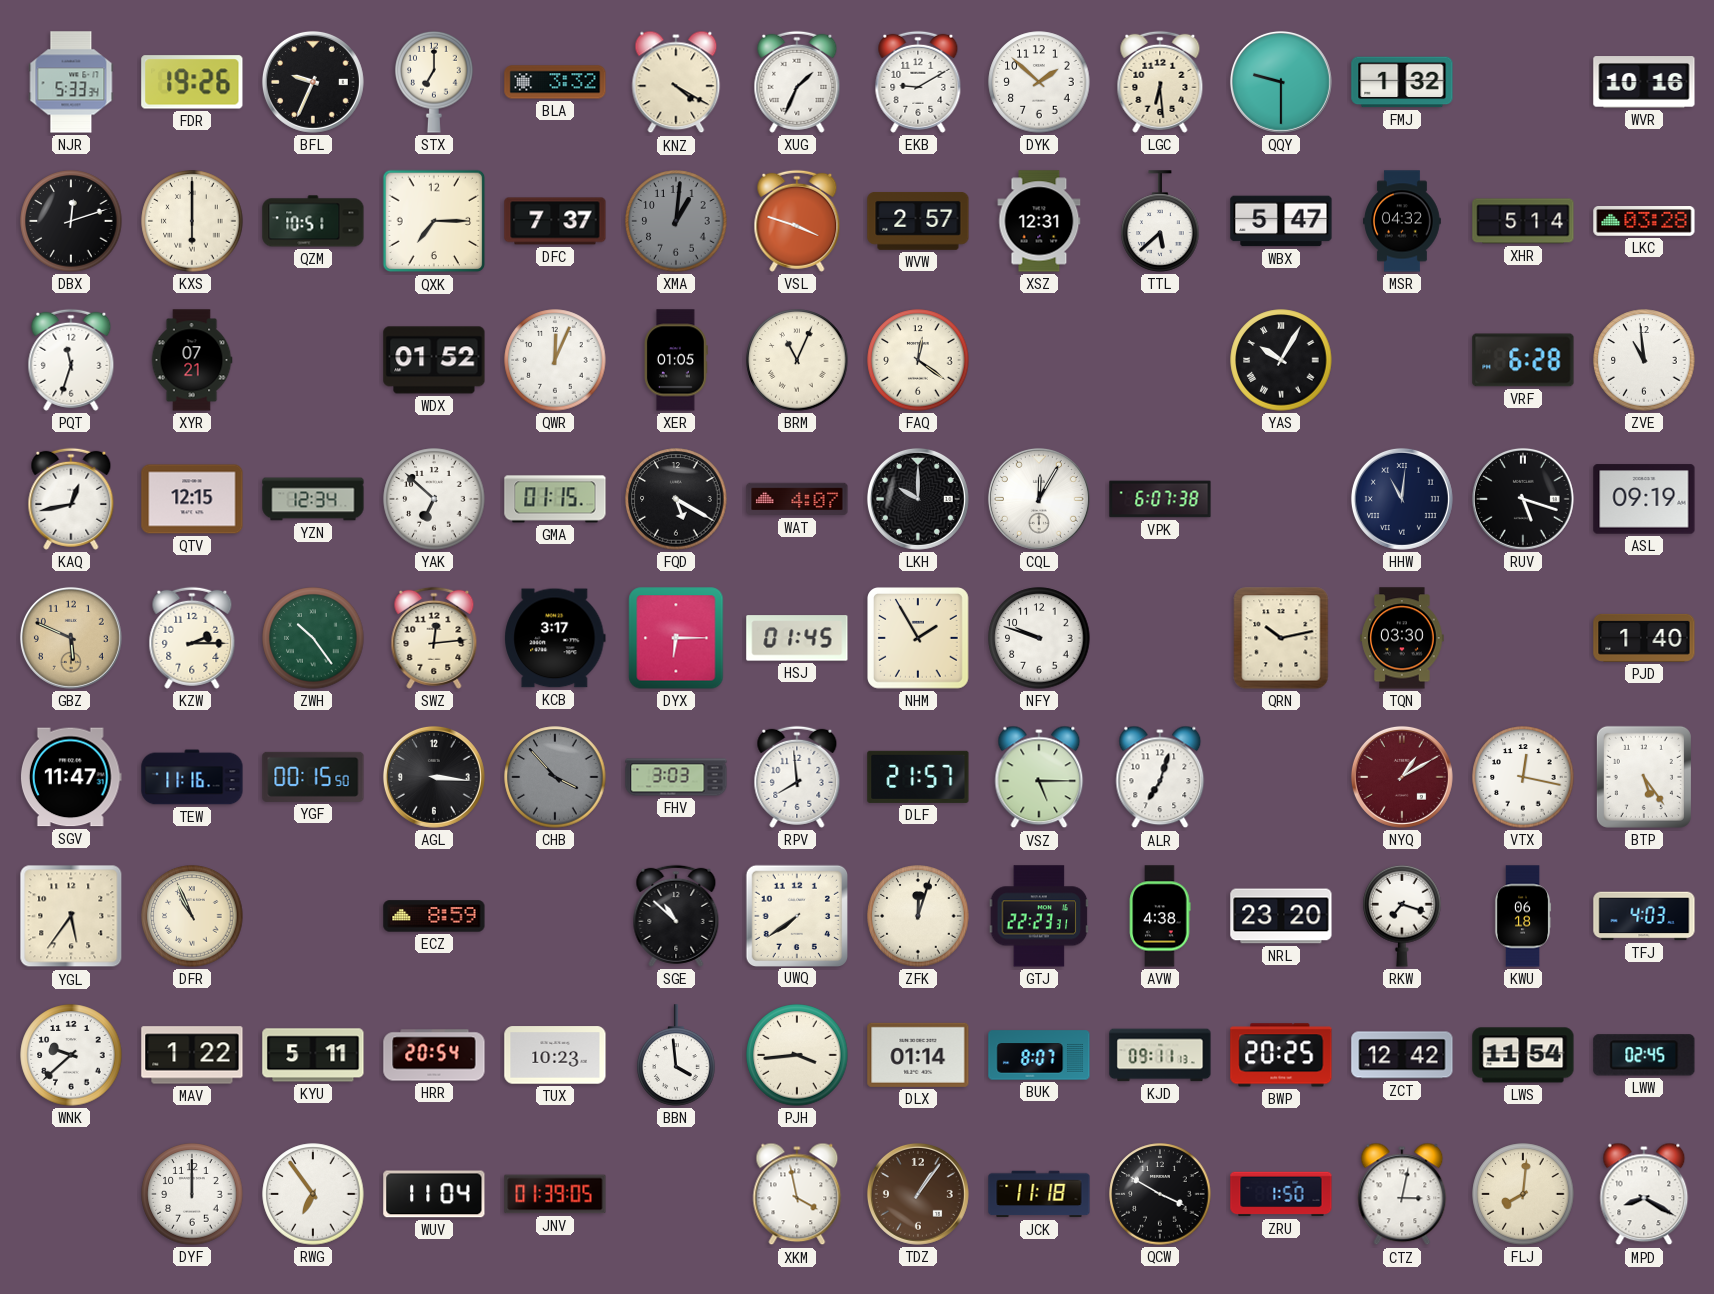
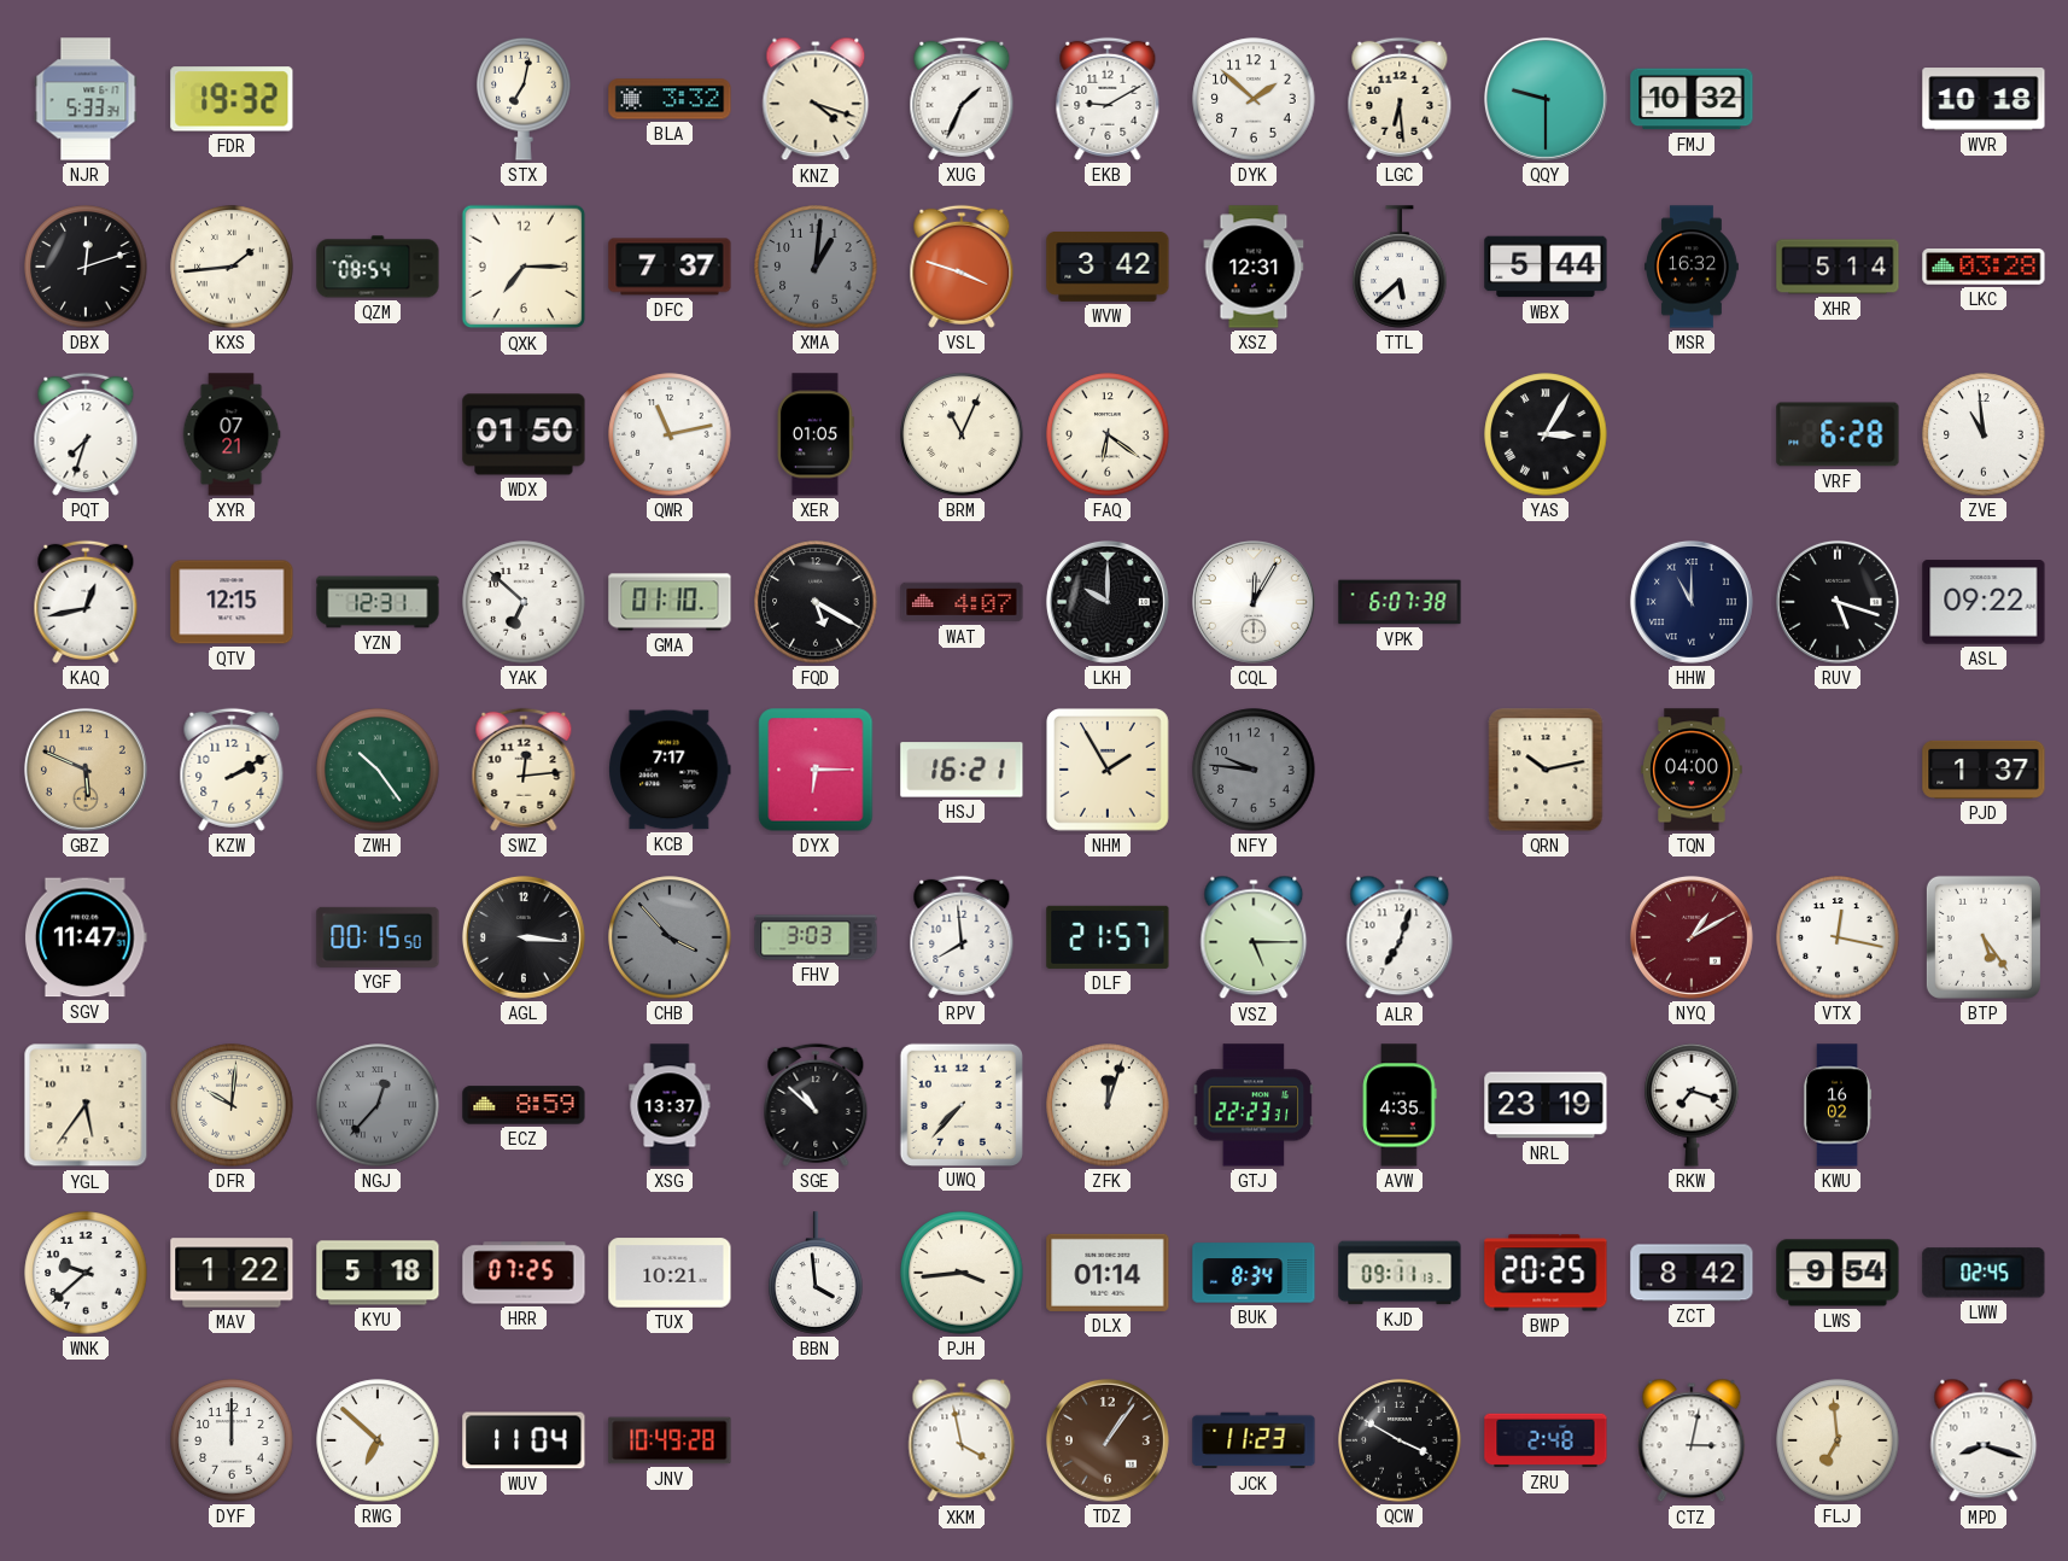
FDR: 19:26 -> 19:32 (232, 99)
BFL: 9:34 -> none (313, 82)
STX: 7:00 -> 7:02 (524, 99)
KNZ: 4:20 -> 4:18 (816, 99)
FMJ: 1:32 -> 10:32 (1692, 99)
WVR: 10:16 -> 10:18 (1984, 99)
KXS: 6:00 -> 1:44 (232, 267)
QZM: 10:51 -> 08:54 (378, 267)
WVW: 2:57 -> 3:42 (1108, 268)
WBX: 5:47 -> 5:44 (1546, 267)
MSR: 04:32 -> 16:32 (1693, 267)
PQT: 11:33 -> 7:33 (86, 434)
WDX: 01:52 -> 01:50 (524, 434)
QWR: 12:04 -> 11:13 (670, 434)
FAQ: 12:21 -> 6:21 (1108, 434)
YAS: 10:05 -> 3:05 (1546, 434)
YZN: 12:34 -> 12:31 (378, 602)
GMA: 01:15 -> 01:10 (670, 602)
HHW: 11:01 -> 11:00 (1692, 602)
ASL: 09:19 -> 09:22 (1984, 602)
KZW: 2:15 -> 2:10 (232, 770)
KCB: 3:17 -> 7:17 (670, 770)
HSJ: 01:45 -> 16:21 (962, 770)
NFY: 9:48 -> 9:46 (1254, 770)
NFY dial: white -> grey (1254, 770)
TQN: 03:30 -> 04:00 (1692, 770)
PJD: 1:40 -> 1:37 (1984, 770)
TEW: 11:16 -> none (192, 777)
DFR: 10:56 -> 10:01 (232, 1105)
NGJ: none -> 12:37 (378, 1105)
XSG: none -> 13:37 (670, 1105)
UWQ: 7:39 -> 7:37 (960, 1104)
AVW: 4:38 -> 4:35 (1400, 1105)
NRL: 23:20 -> 23:19 (1546, 1105)
KWU: 06:18 -> 16:02 (1838, 1105)
TFJ: 4:03 -> none (1644, 916)
KYU: 5:11 -> 5:18 (378, 1273)
HRR: 20:54 -> 07:25 (524, 1273)
TUX: 10:23 -> 10:21 (670, 1273)
BUK: 8:07 -> 8:34 (1254, 1273)
ZCT: 12:42 -> 8:42 (1692, 1273)
LWS: 11:54 -> 9:54 (1838, 1273)
RWG: 6:54 -> 6:52 (378, 1440)
JNV: 01:39 -> 10:49 (670, 1440)
JCK: 11:18 -> 11:23 (1254, 1440)
ZRU: 1:50 -> 2:48 (1546, 1440)
FLJ: 8:01 -> 6:59 (1838, 1440)
MPD: 8:20 -> 8:18 (1984, 1440)
